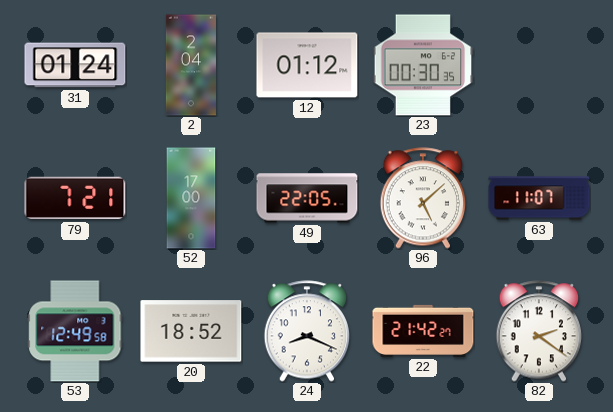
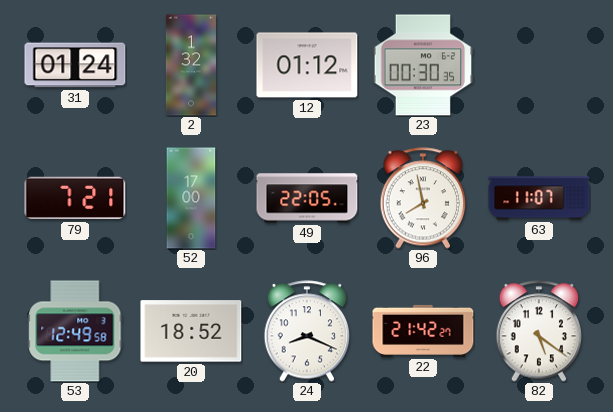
2: 2:04 -> 1:32 (191, 65)
96: 5:08 -> 7:58 (423, 198)
82: 2:21 -> 5:21 (539, 331)
